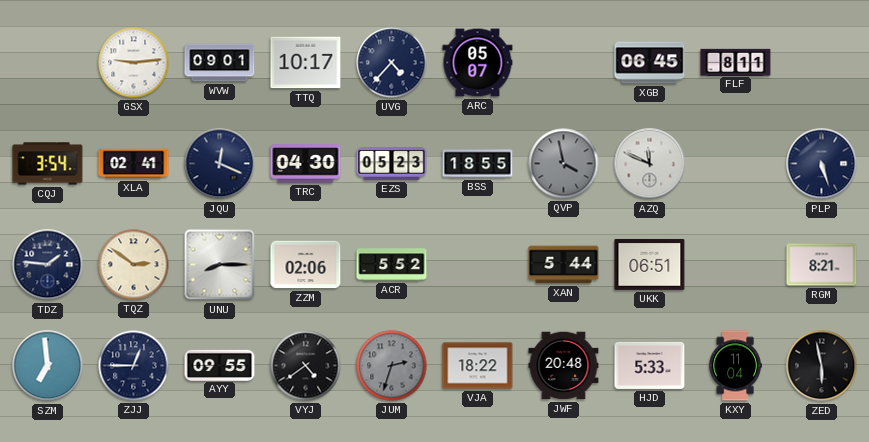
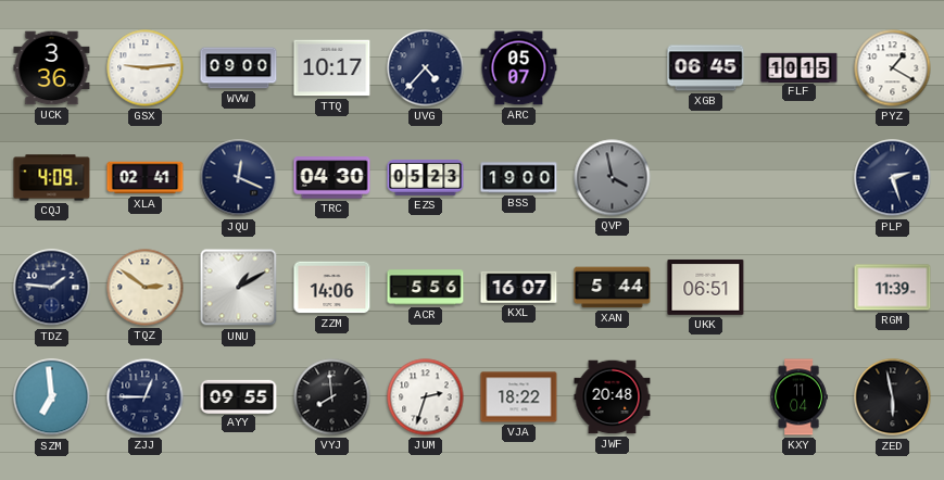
UCK: none -> 3:36 (52, 68)
WVW: 09:01 -> 09:00 (239, 68)
FLF: 8:11 -> 10:15 (800, 67)
PYZ: none -> 1:20 (893, 68)
CQJ: 3:54 -> 4:09 (52, 178)
BSS: 18:55 -> 19:00 (519, 178)
AZQ: 11:49 -> none (650, 164)
PLP: 5:27 -> 2:27 (893, 178)
UNU: 8:15 -> 1:10 (239, 288)
ZZM: 02:06 -> 14:06 (332, 288)
ACR: 5:52 -> 5:56 (426, 288)
KXL: none -> 16:07 (519, 287)
RGM: 8:21 -> 11:39 (893, 288)
VYJ: 4:39 -> 7:59 (332, 397)
JUM dial: grey -> white (426, 397)
HJD: 5:33 -> none (650, 365)
